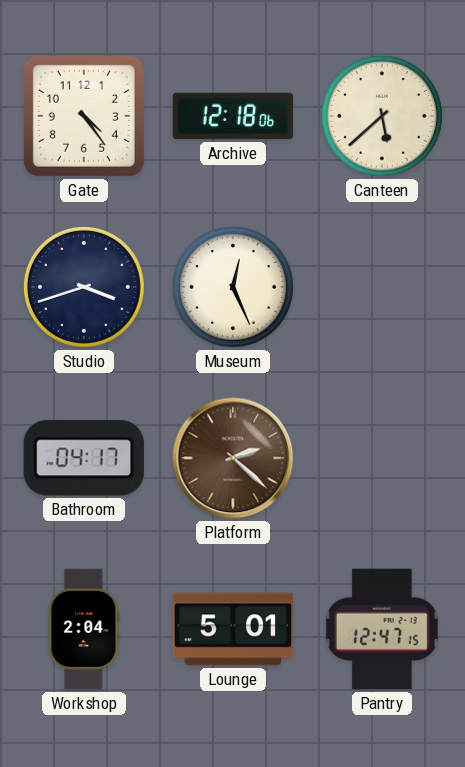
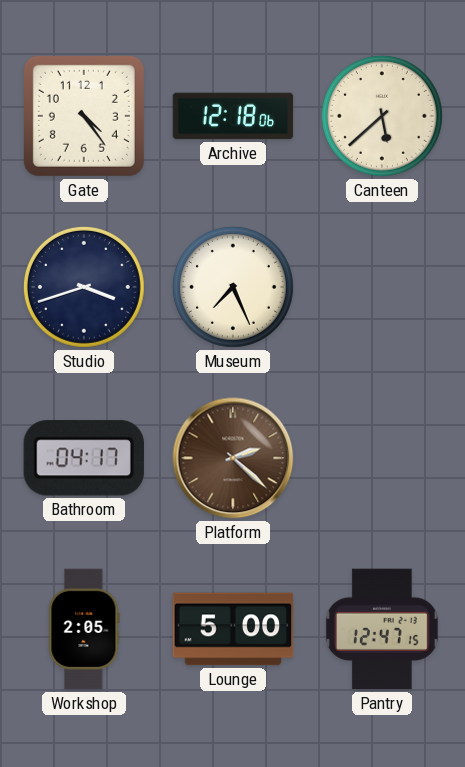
Museum: 12:26 -> 7:26 (233, 287)
Workshop: 2:04 -> 2:05 (84, 629)
Lounge: 5:01 -> 5:00 (233, 629)
